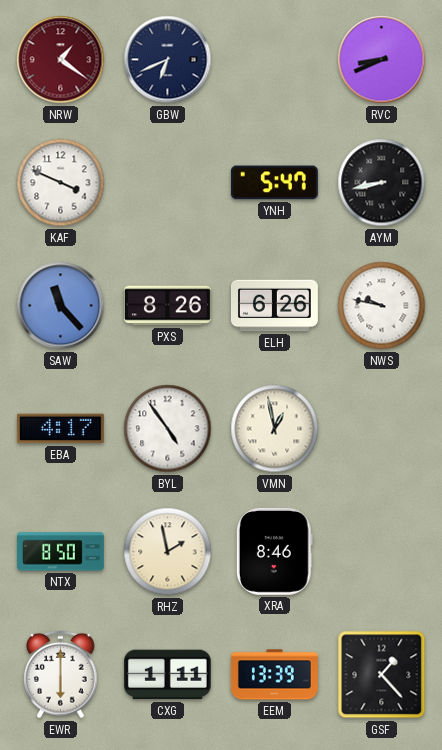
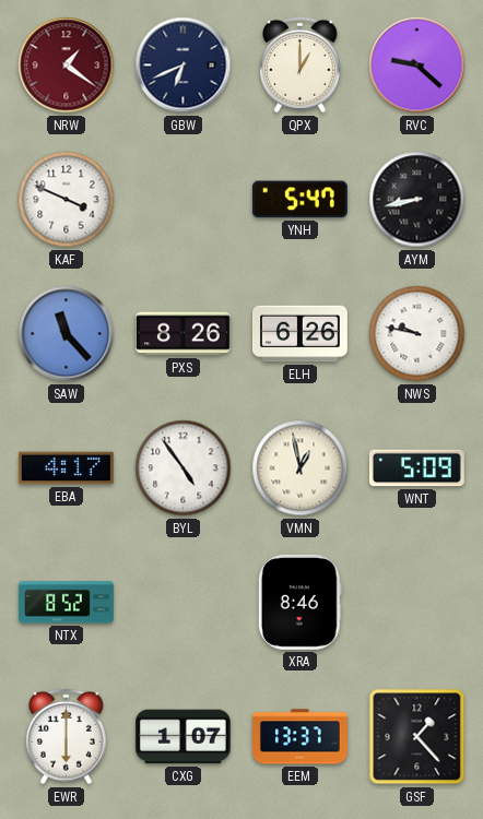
QPX: none -> 1:00 (301, 66)
RVC: 8:41 -> 9:22 (417, 66)
WNT: none -> 5:09 (416, 468)
NTX: 8:50 -> 8:52 (66, 603)
RHZ: 1:58 -> none (168, 552)
CXG: 1:11 -> 1:07 (182, 737)
EEM: 13:39 -> 13:37 (299, 737)
